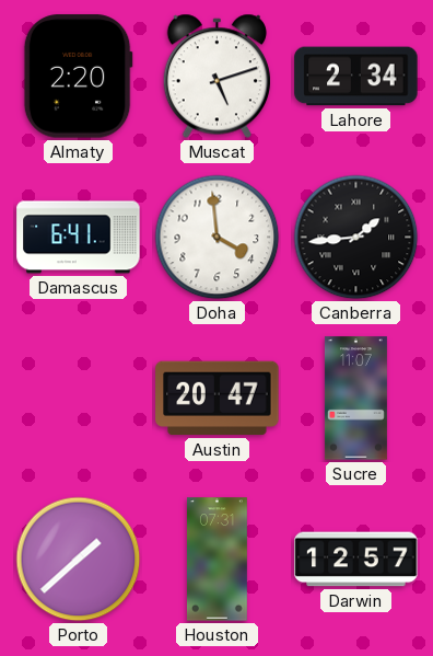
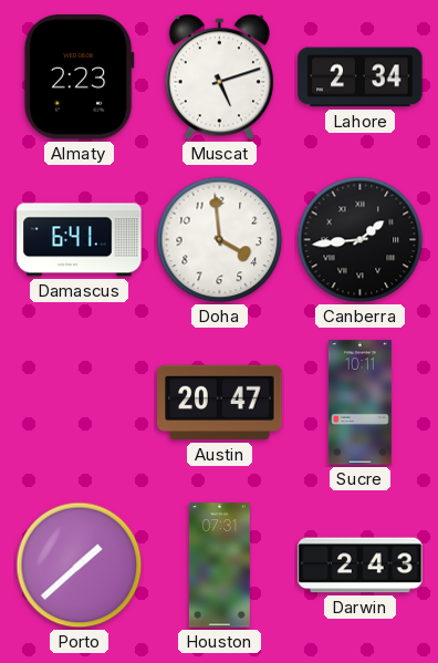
Almaty: 2:20 -> 2:23 (79, 77)
Sucre: 11:07 -> 10:11 (359, 403)
Darwin: 12:57 -> 2:43 (361, 566)
